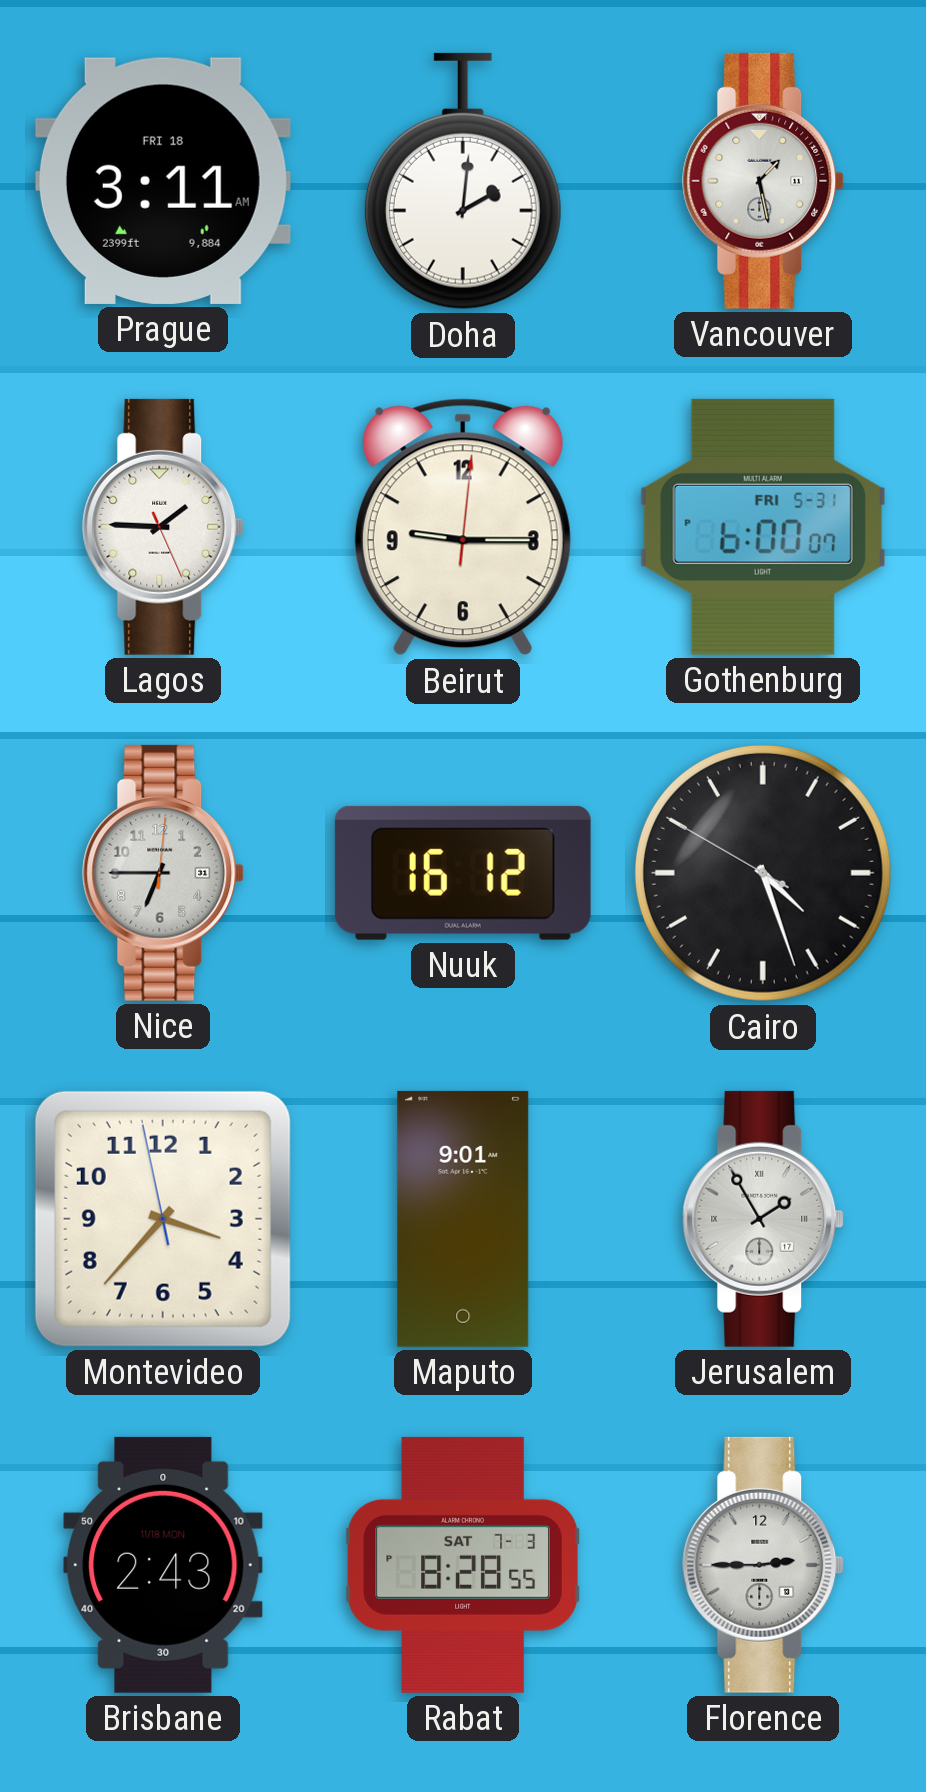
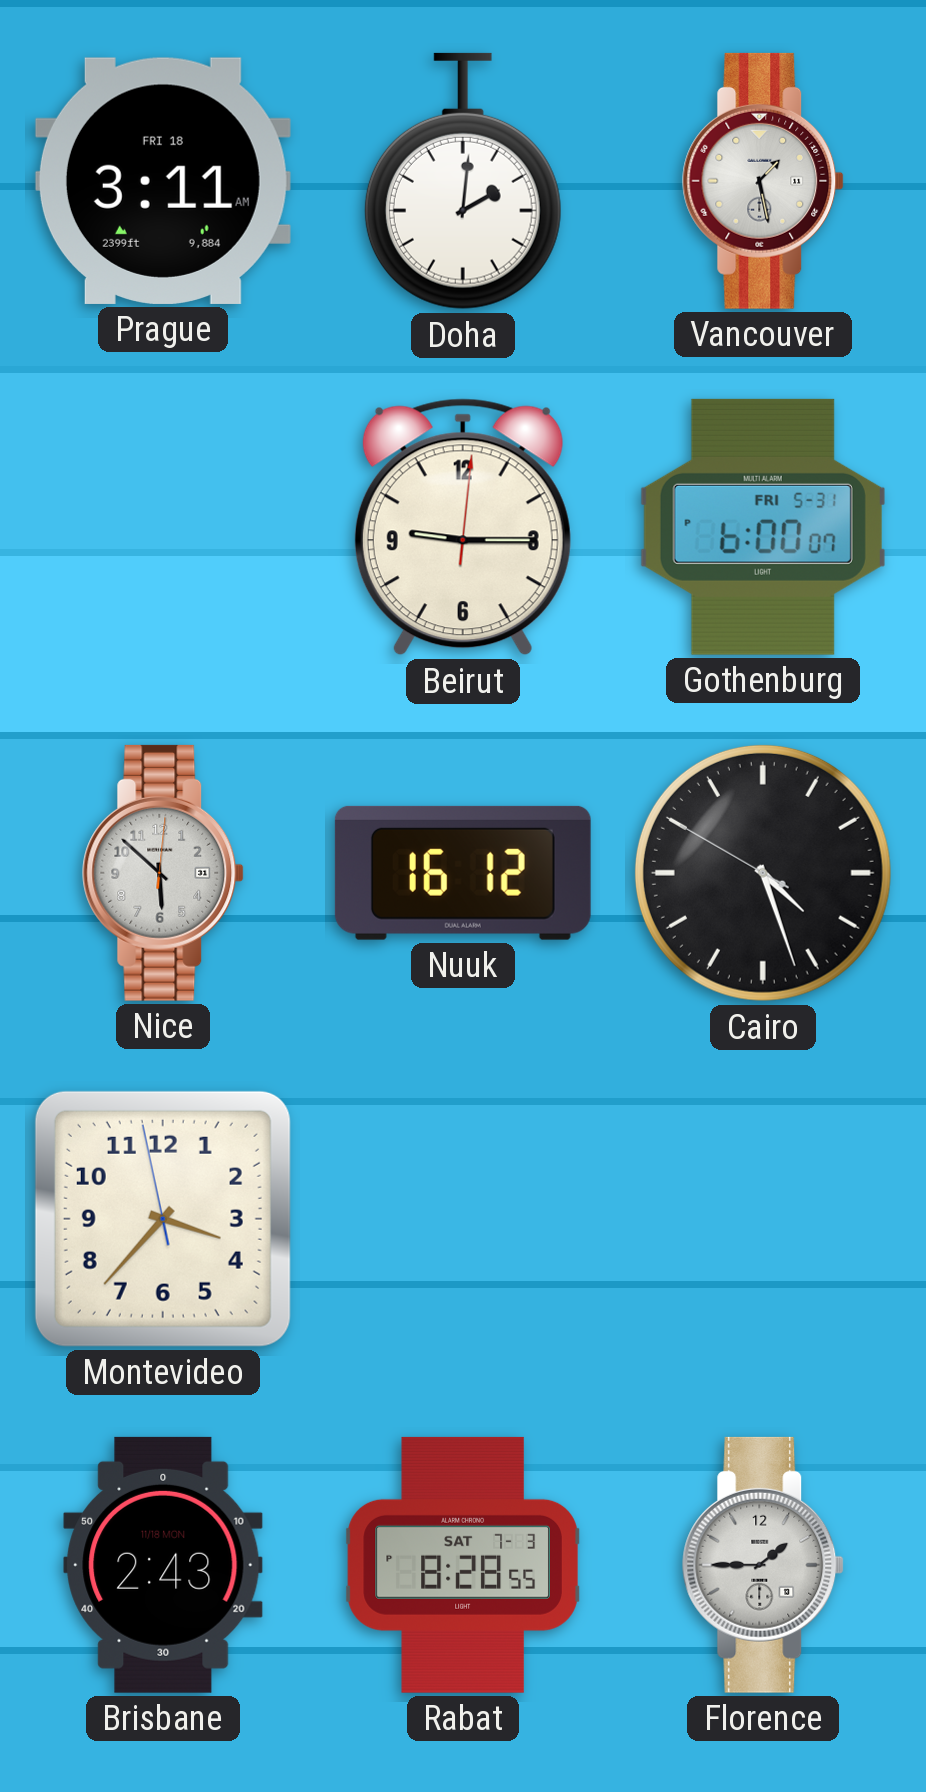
Lagos: 1:45 -> none (163, 527)
Nice: 6:45 -> 5:52 (163, 873)
Maputo: 9:01 -> none (463, 1219)
Jerusalem: 1:55 -> none (763, 1219)
Florence: 2:45 -> 1:45 (763, 1565)
